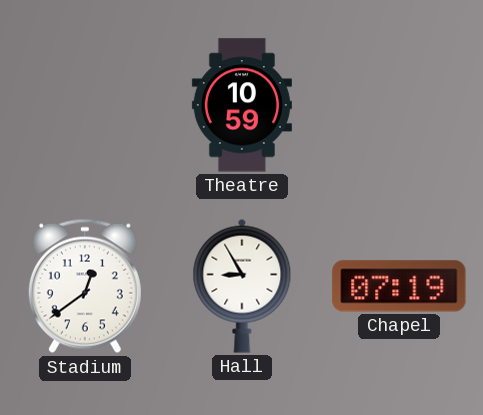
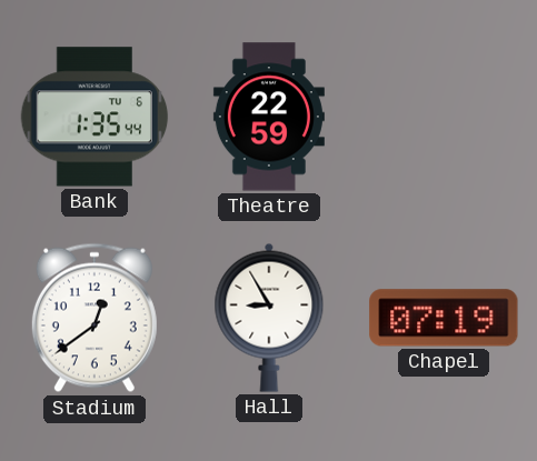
Bank: none -> 1:35 (95, 117)
Theatre: 10:59 -> 22:59 (269, 117)
